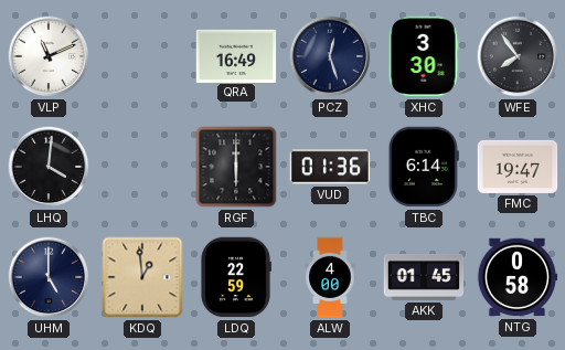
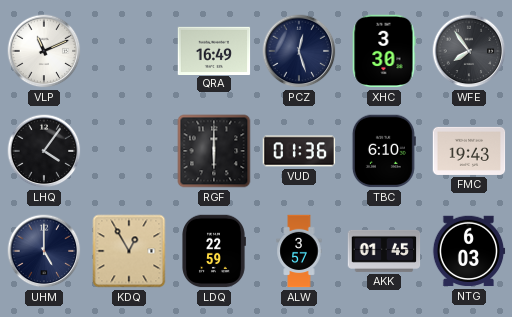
LHQ: 4:01 -> 4:06 (44, 151)
TBC: 6:14 -> 6:10 (384, 151)
FMC: 19:47 -> 19:43 (469, 151)
KDQ: 12:59 -> 12:55 (129, 251)
ALW: 4:00 -> 3:57 (299, 251)
NTG: 0:58 -> 6:03 (469, 251)
